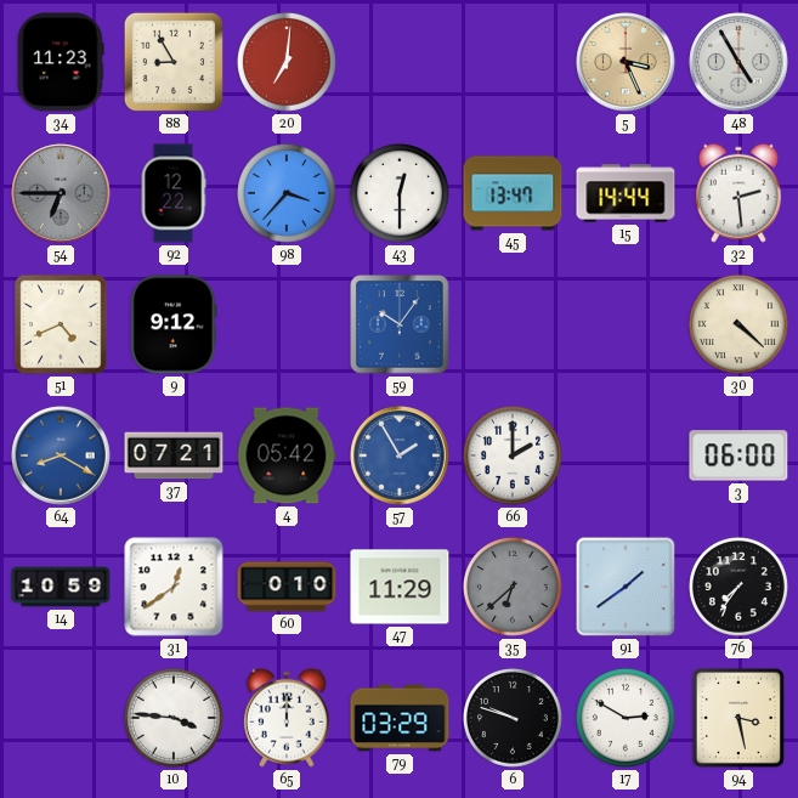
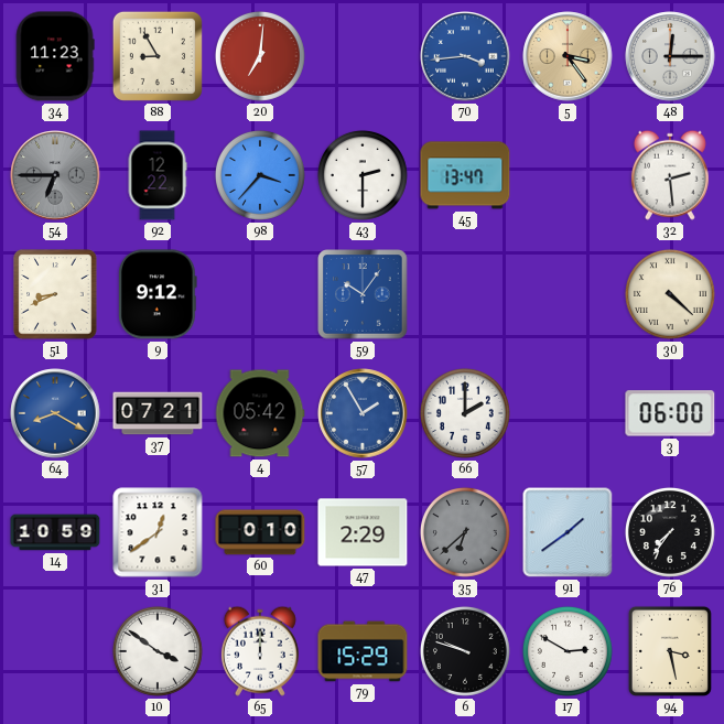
70: none -> 3:44 (465, 56)
5: 3:26 -> 3:24 (568, 56)
48: 4:55 -> 12:15 (670, 56)
43: 12:30 -> 2:30 (363, 175)
15: 14:44 -> none (626, 193)
51: 4:41 -> 8:41 (55, 294)
47: 11:29 -> 2:29 (363, 532)
10: 3:46 -> 3:51 (158, 651)
79: 03:29 -> 15:29 (363, 651)
